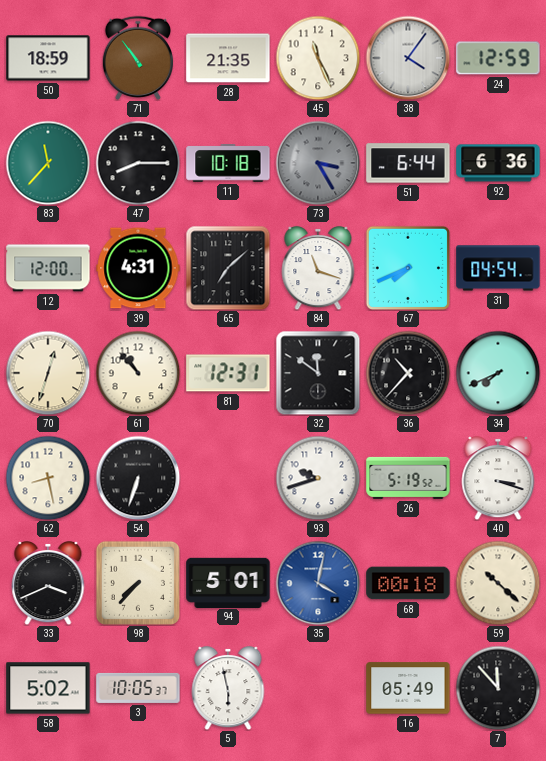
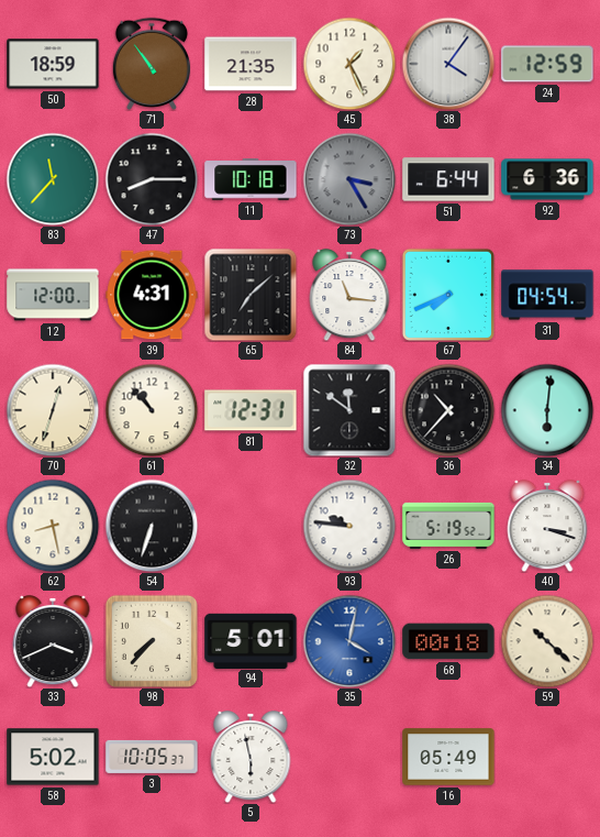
45: 11:26 -> 1:26 (349, 64)
84: 11:18 -> 11:16 (349, 295)
34: 7:41 -> 6:01 (547, 410)
93: 9:42 -> 9:46 (349, 526)
7: 11:53 -> none (498, 688)
